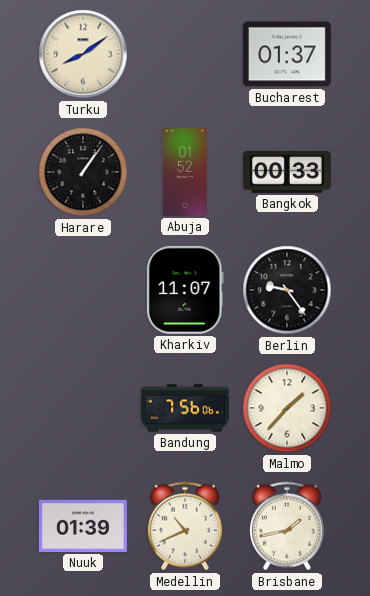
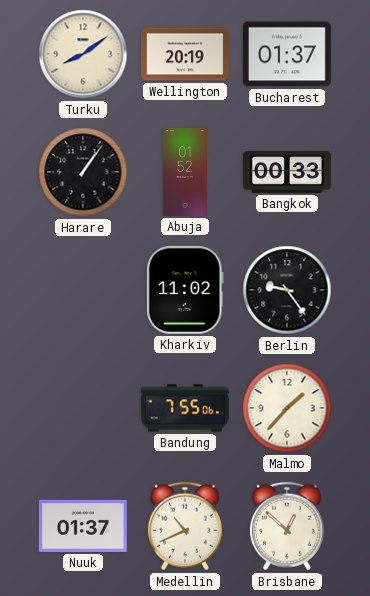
Wellington: none -> 20:19 (185, 54)
Kharkiv: 11:07 -> 11:02 (185, 290)
Bandung: 7:56 -> 7:55 (185, 408)
Nuuk: 01:39 -> 01:37 (83, 526)
Brisbane: 1:43 -> 12:52 (287, 526)
